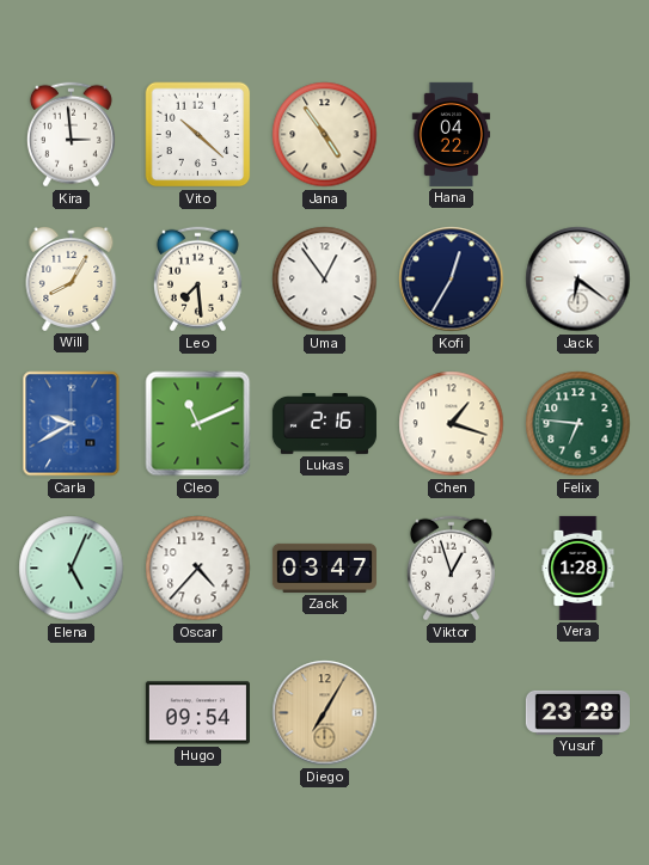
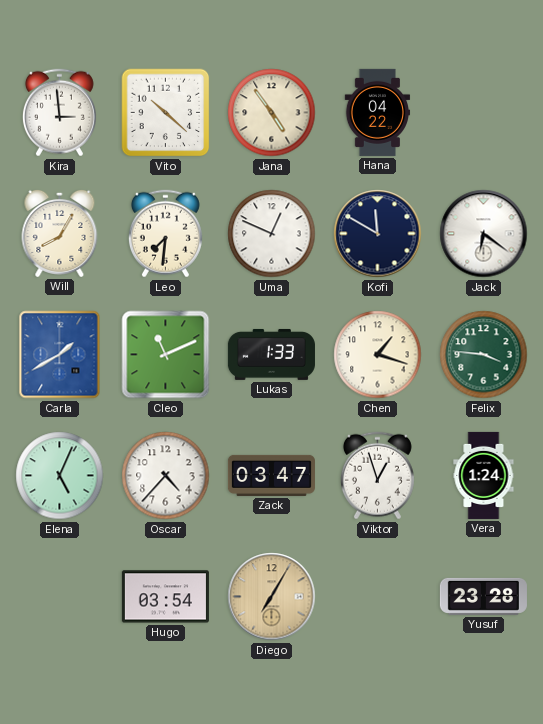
Leo: 7:29 -> 7:31 (165, 234)
Uma: 12:54 -> 12:49 (272, 234)
Kofi: 12:35 -> 11:50 (378, 234)
Carla: 9:40 -> 1:40 (60, 355)
Lukas: 2:16 -> 1:33 (271, 354)
Felix: 6:46 -> 3:46 (484, 355)
Vera: 1:28 -> 1:24 (484, 475)
Hugo: 09:54 -> 03:54 (165, 597)
